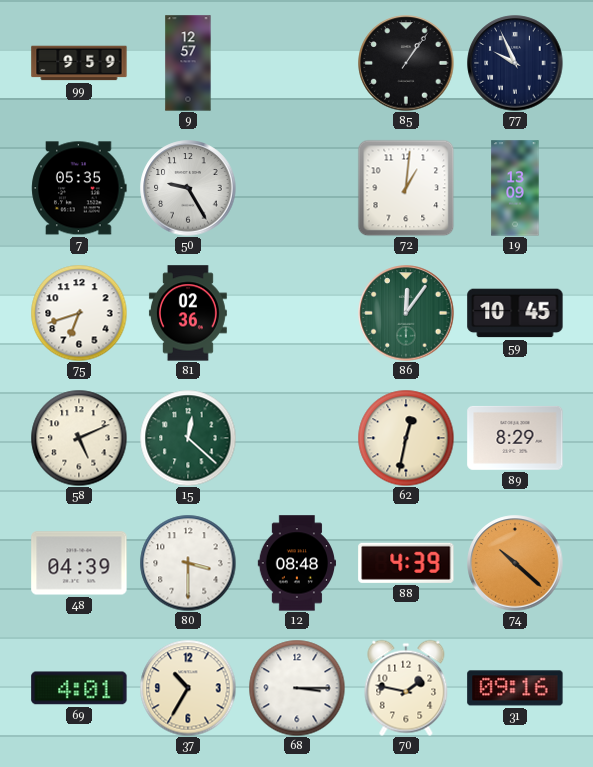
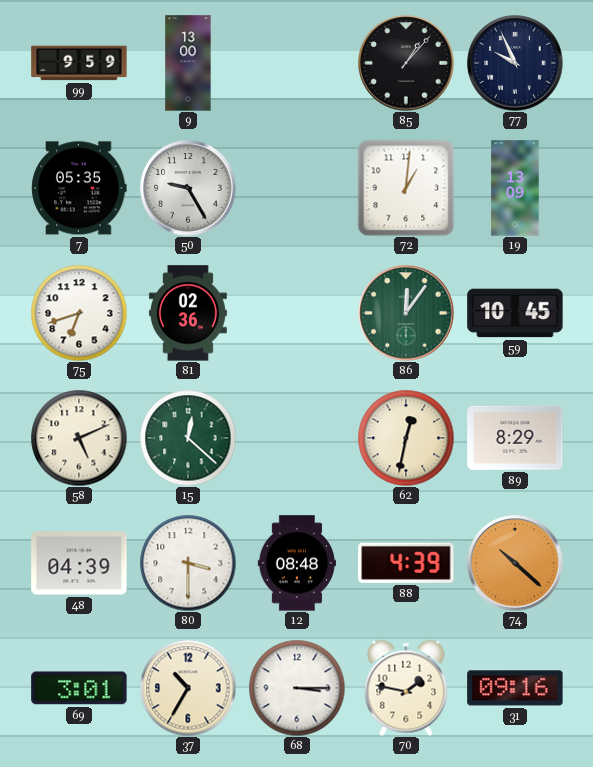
9: 12:57 -> 13:00 (188, 63)
85: 1:06 -> 1:07 (406, 63)
69: 4:01 -> 3:01 (79, 688)
